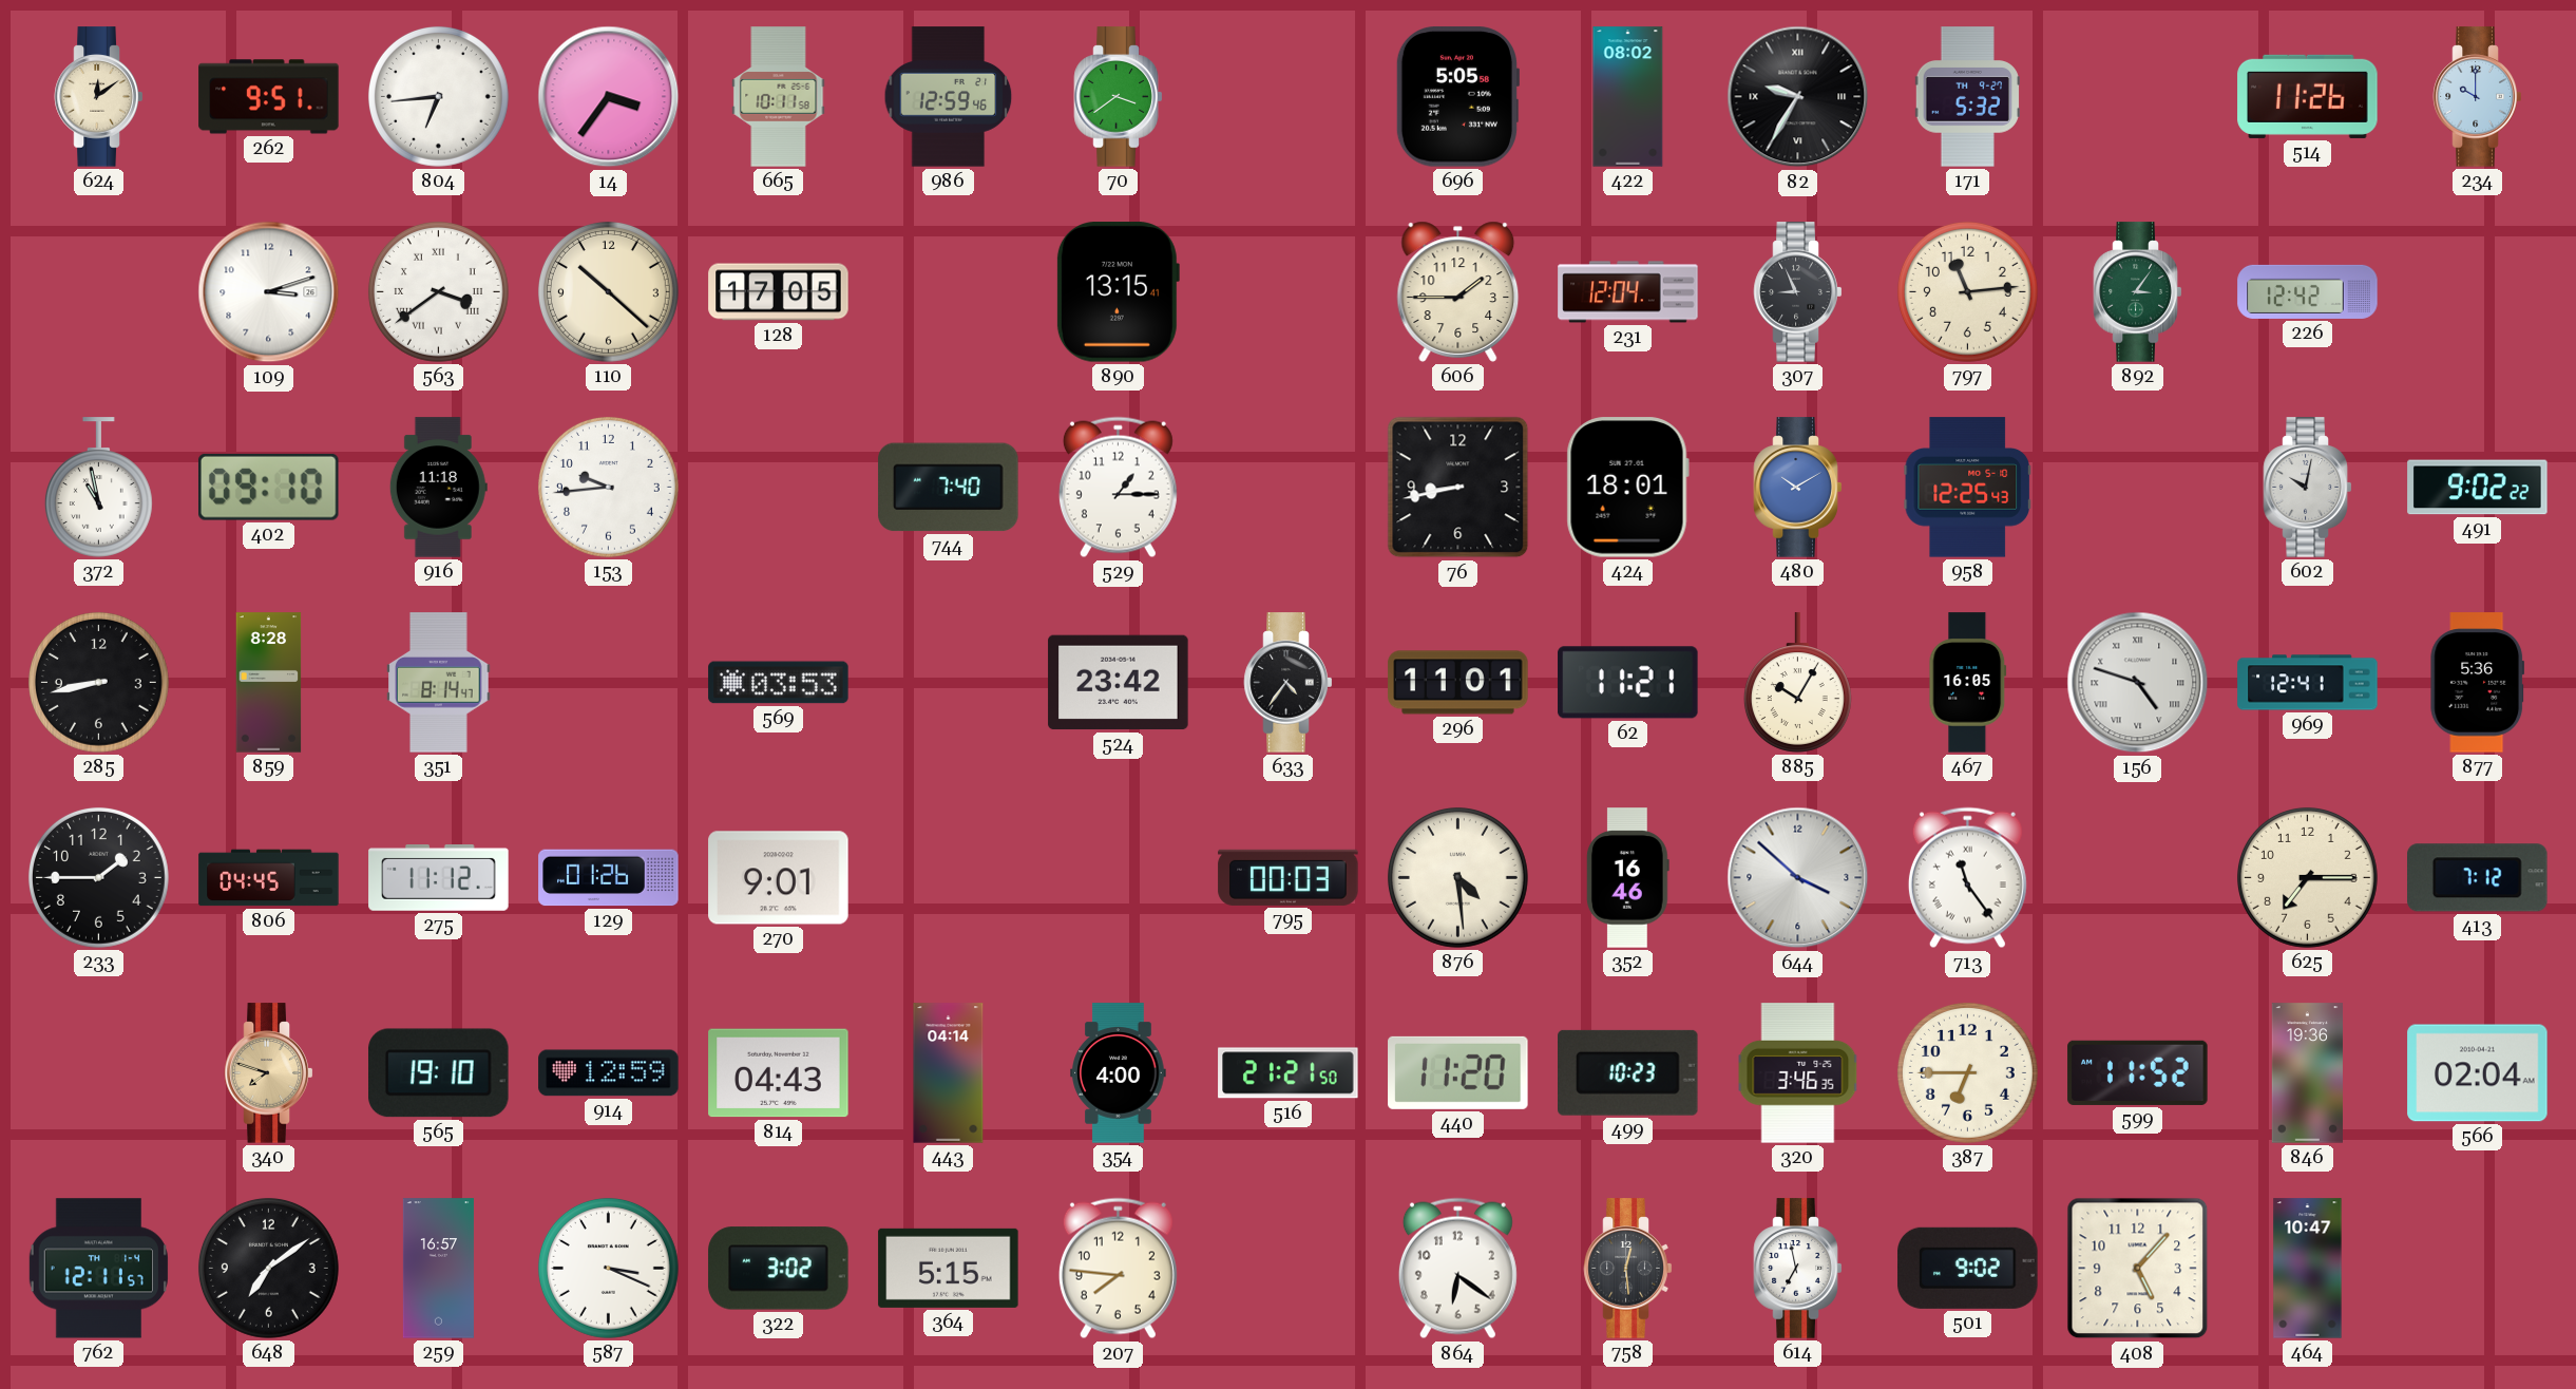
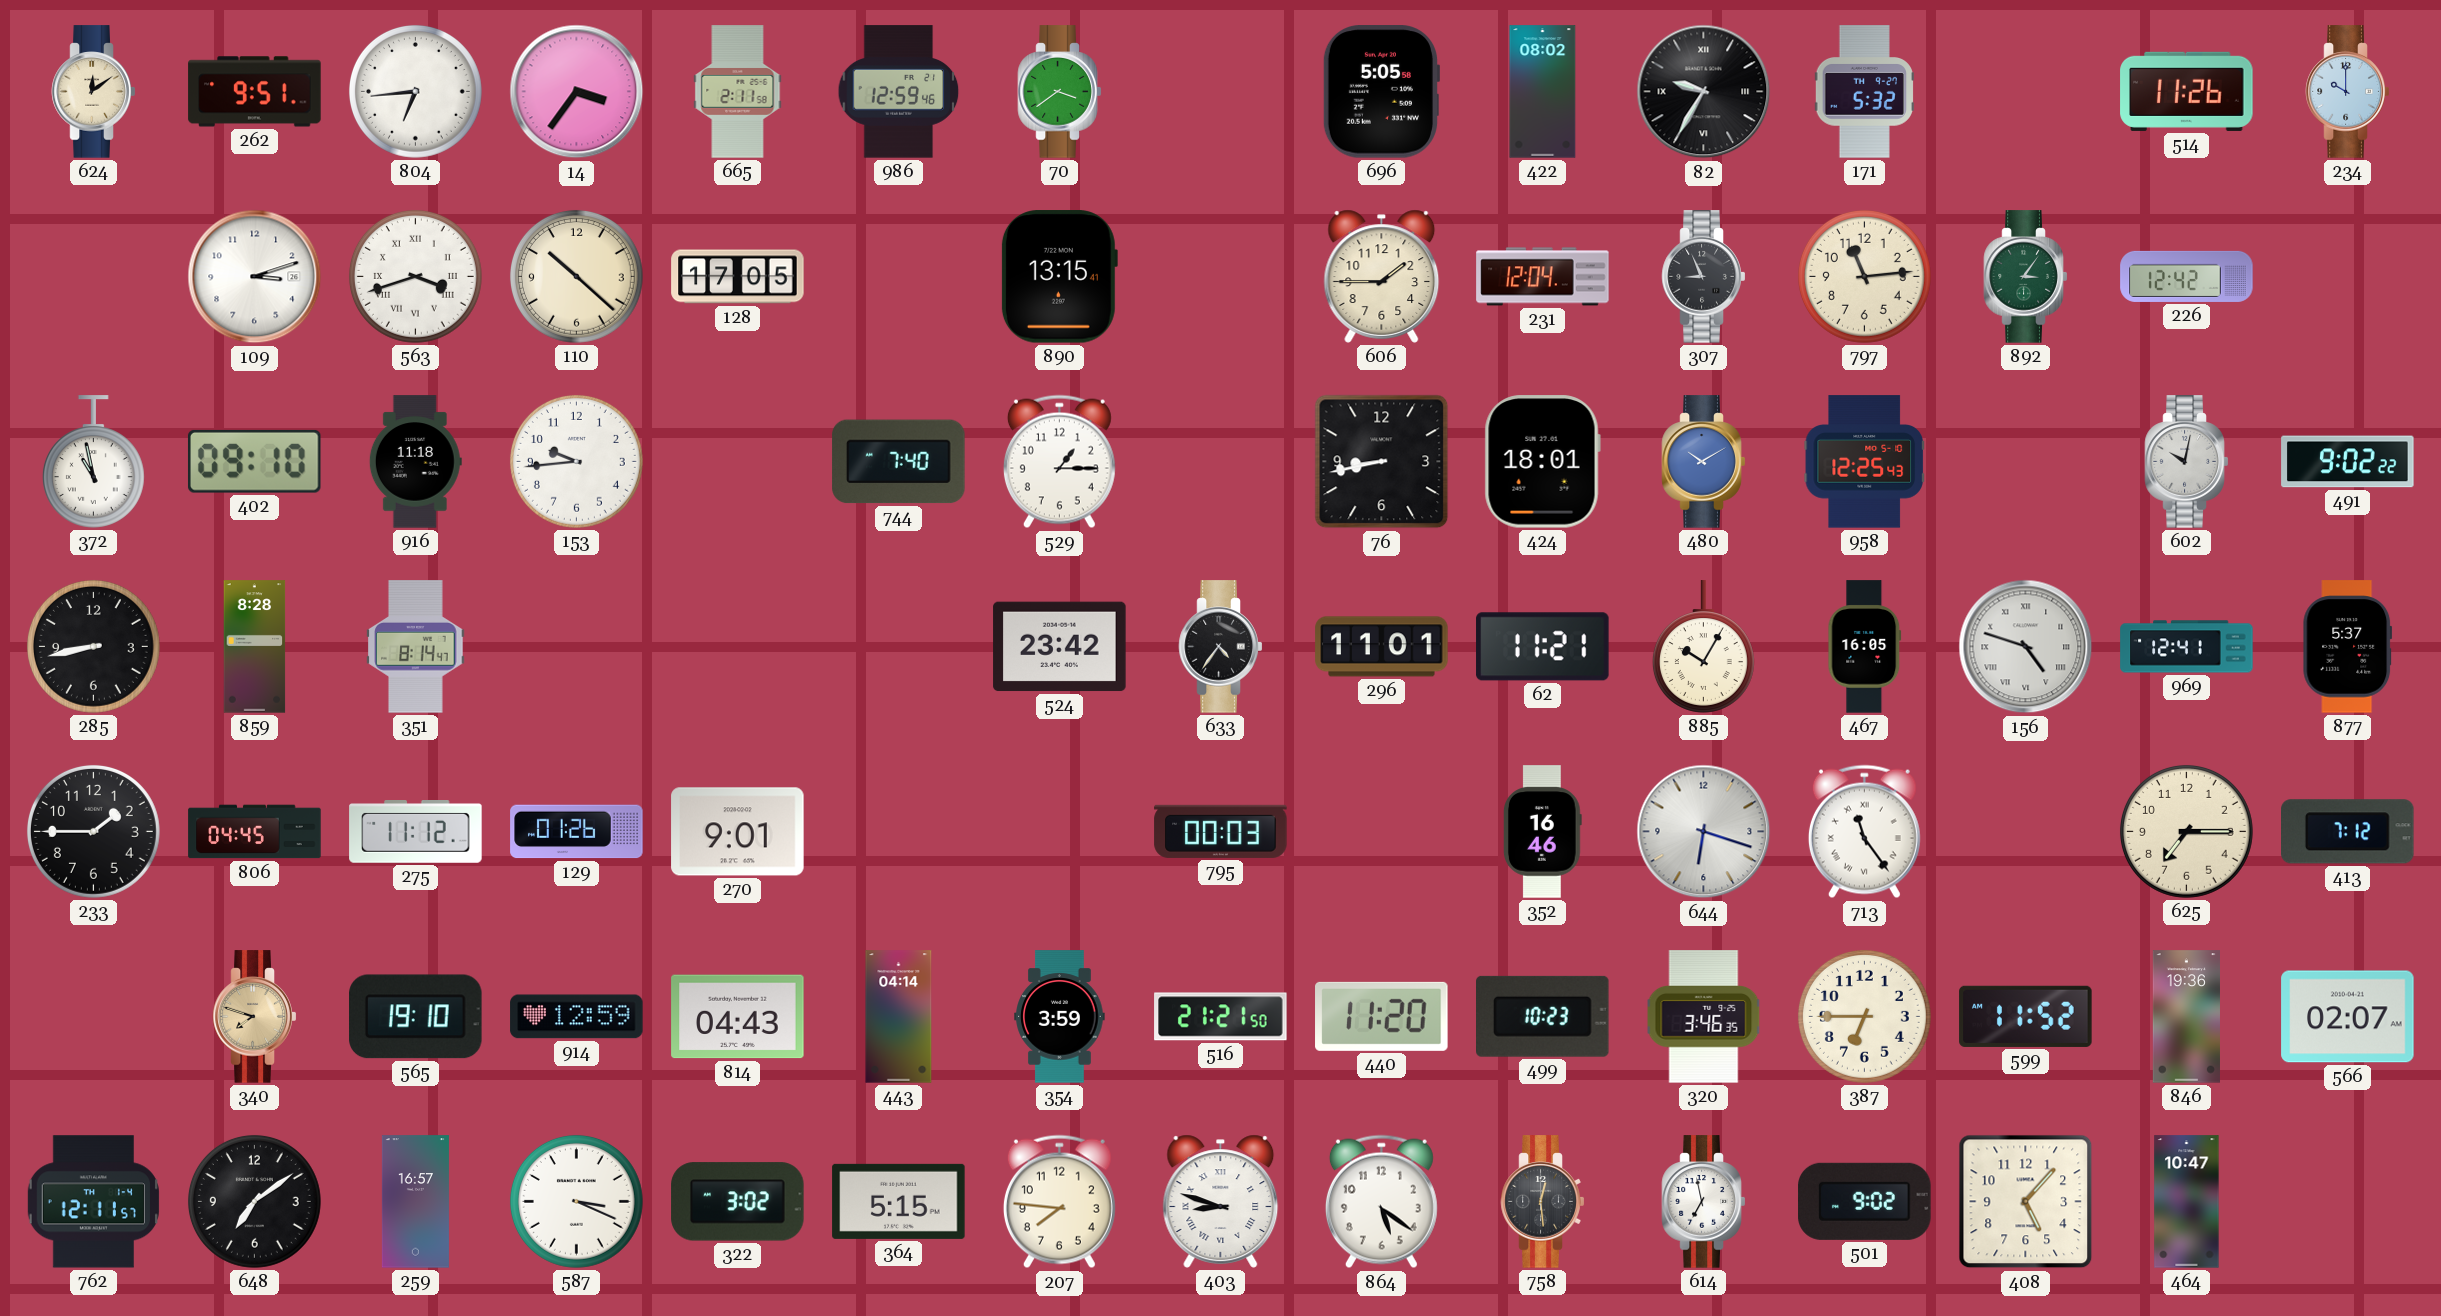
665: 10:11 -> 2:11 (738, 92)
563: 3:39 -> 3:42 (415, 276)
569: 03:53 -> none (779, 683)
877: 5:36 -> 5:37 (2348, 647)
876: 4:29 -> none (1457, 877)
644: 3:52 -> 6:18 (1704, 832)
354: 4:00 -> 3:59 (1060, 1017)
566: 02:04 -> 02:07 (2348, 1017)
403: none -> 8:48 (1221, 1201)
864: 6:21 -> 5:21 (1381, 1202)
